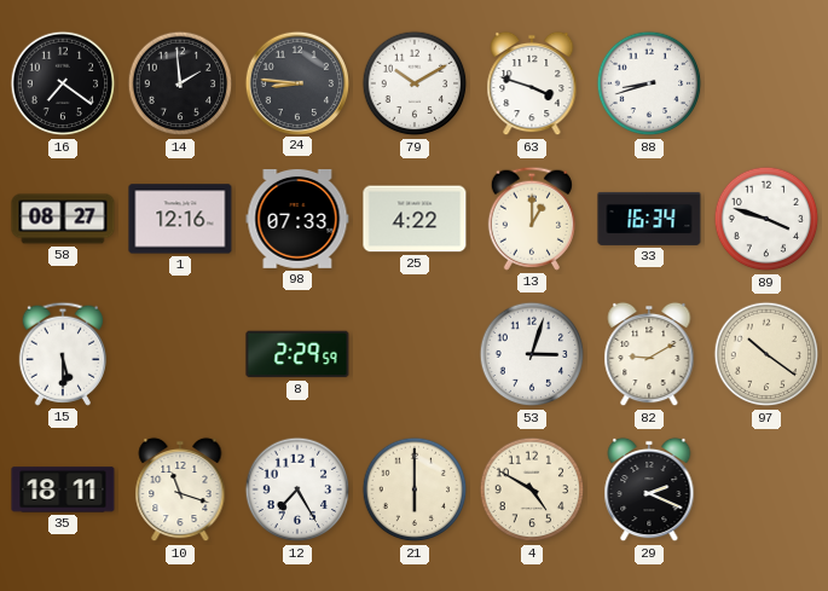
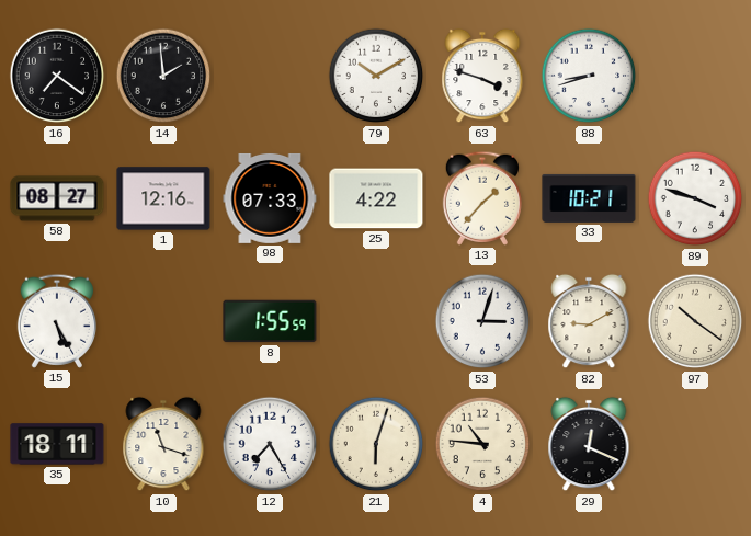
24: 8:46 -> none (296, 82)
13: 1:00 -> 1:37 (481, 198)
33: 16:34 -> 10:21 (589, 198)
15: 5:30 -> 5:25 (56, 321)
8: 2:29 -> 1:55 (270, 321)
21: 6:00 -> 6:03 (376, 444)
4: 4:50 -> 10:46 (482, 444)
29: 2:19 -> 12:19 (589, 444)
